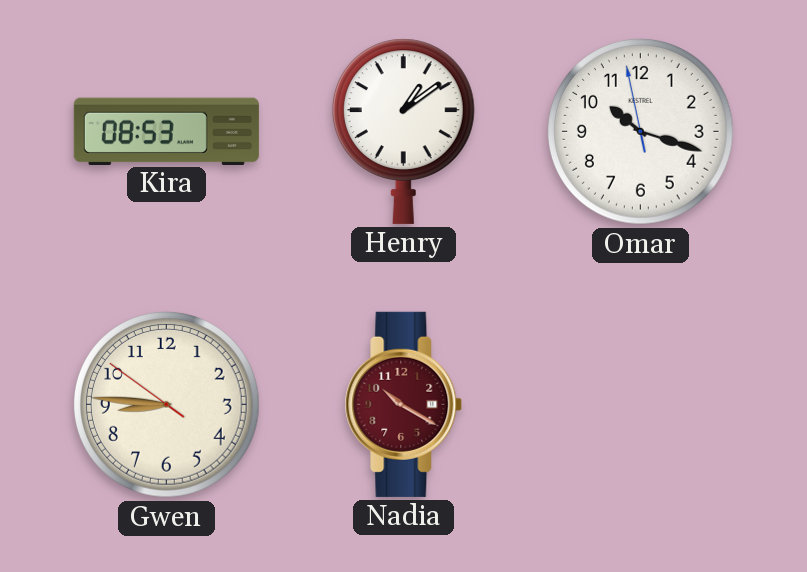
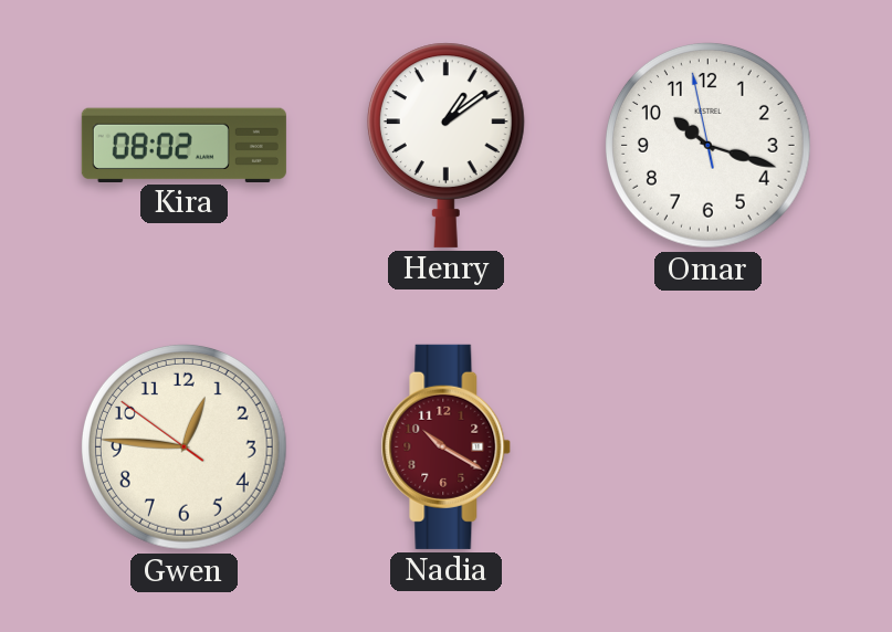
Kira: 08:53 -> 08:02 (183, 145)
Gwen: 8:45 -> 12:45 (185, 447)
